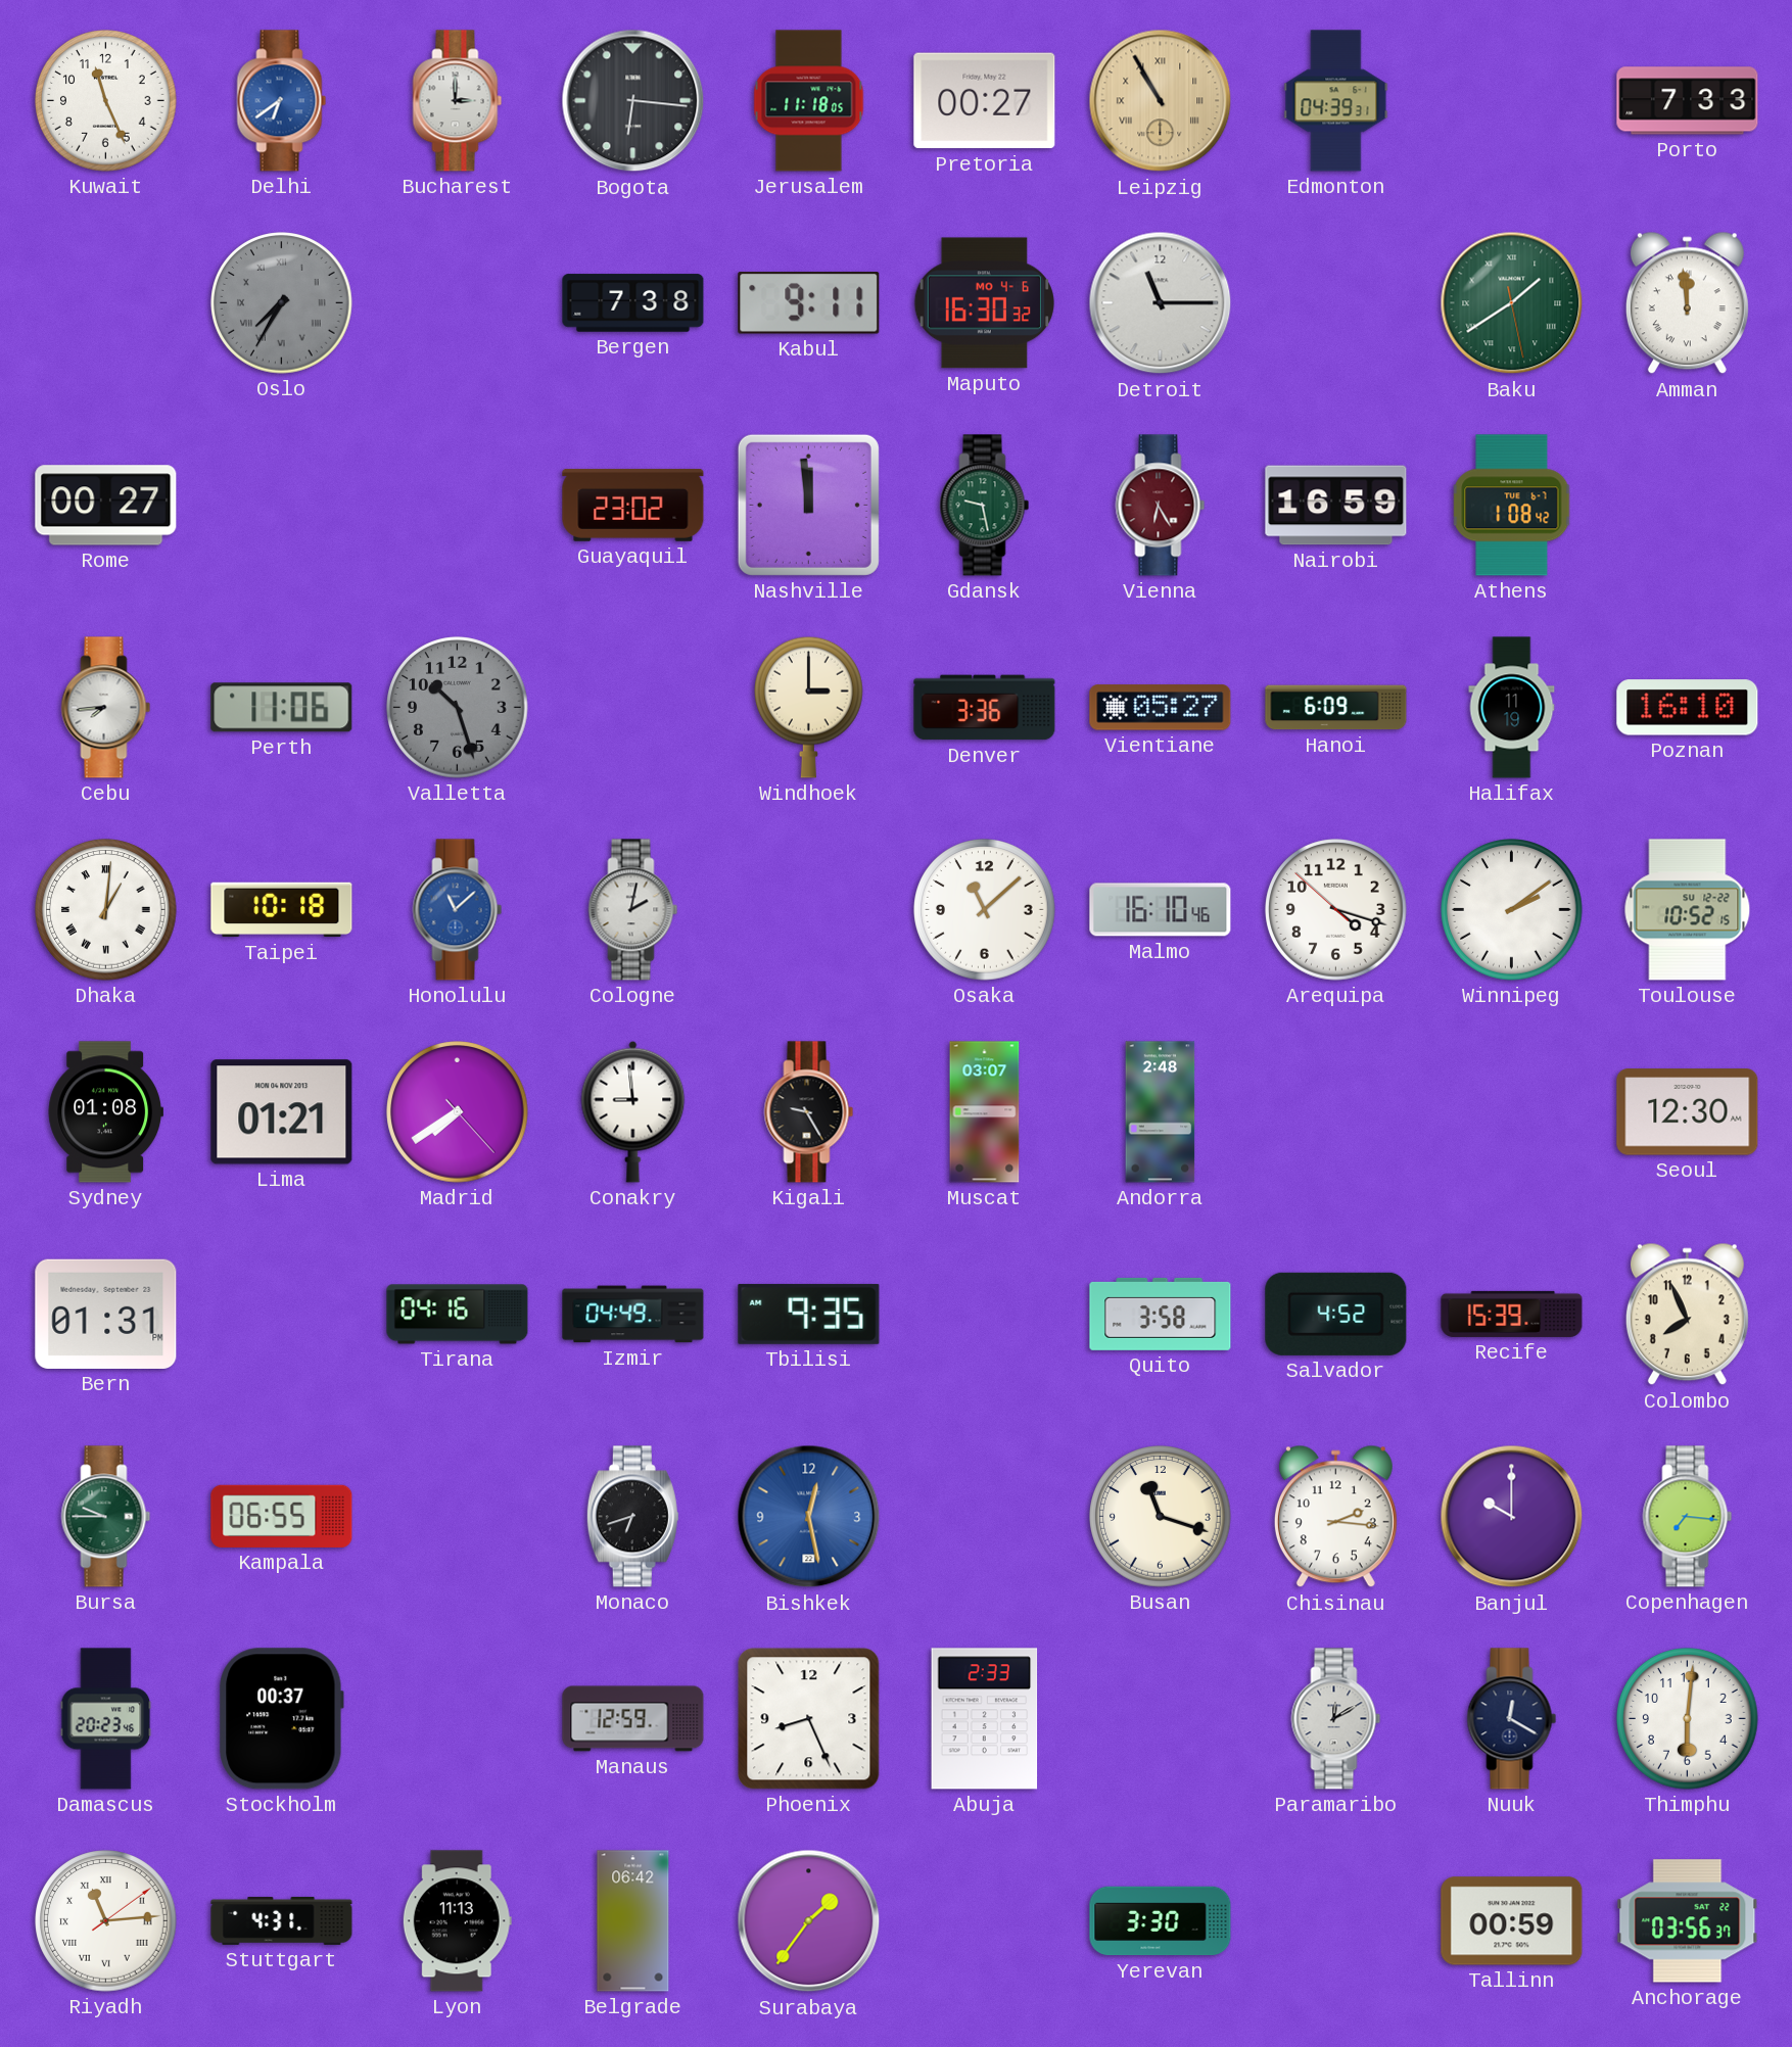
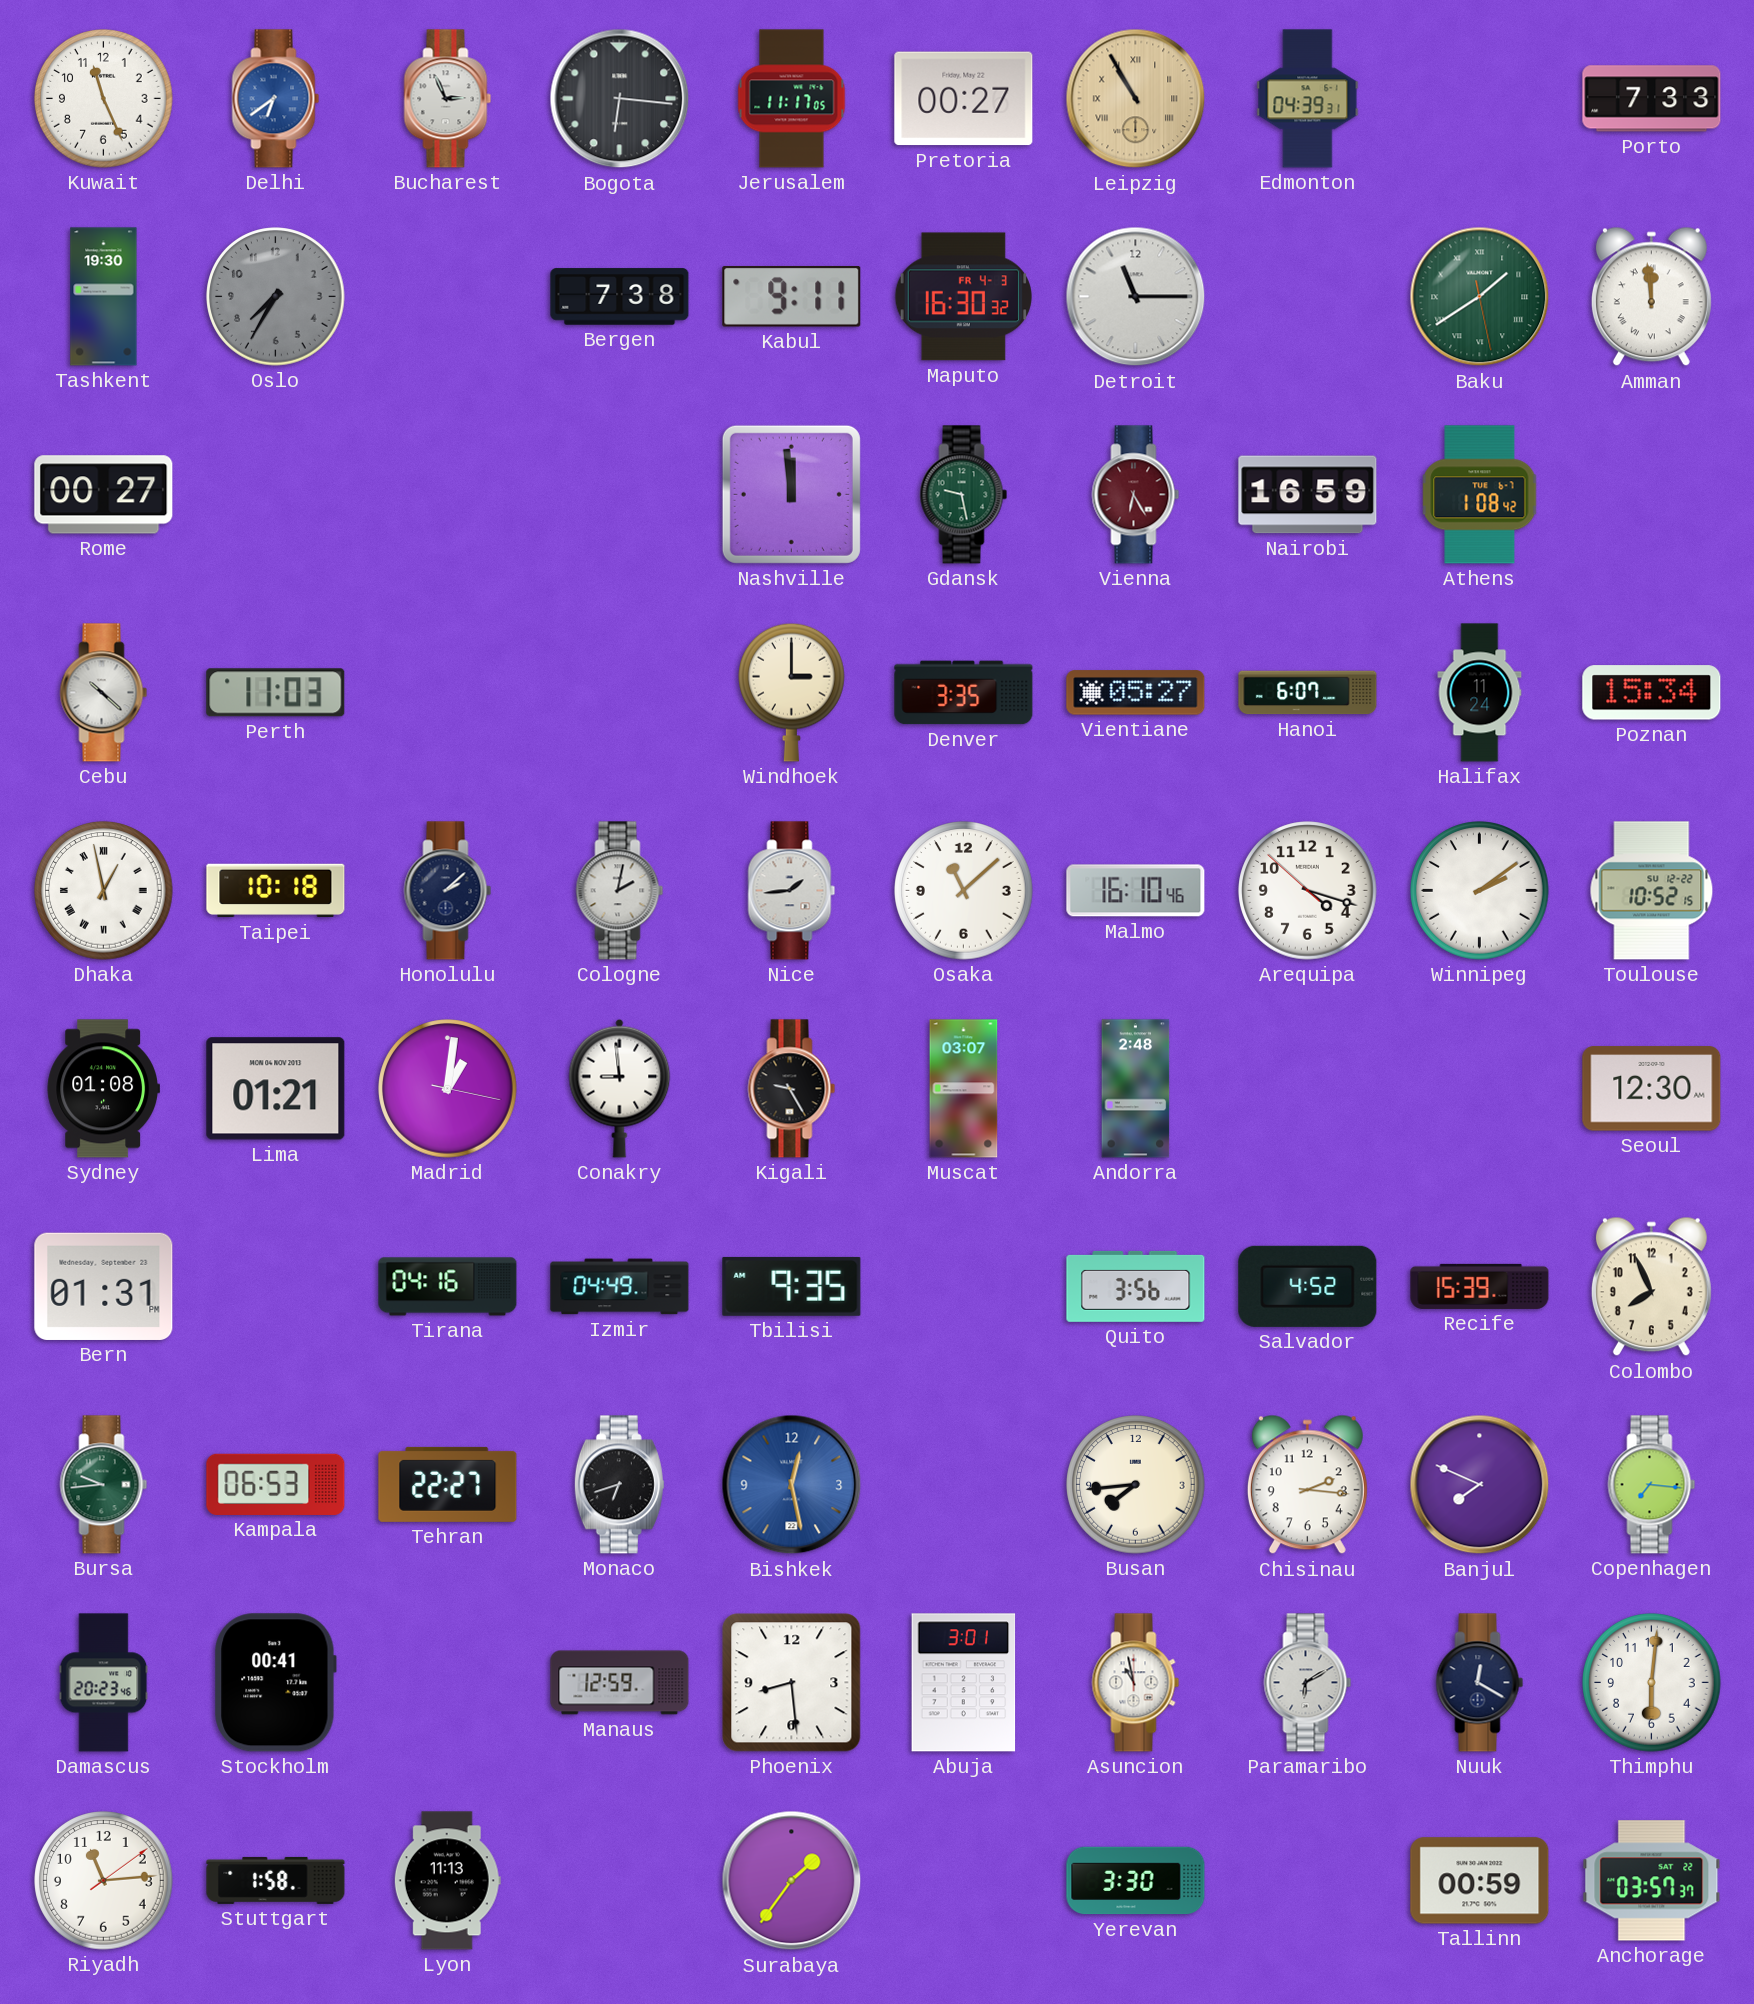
Bucharest: 3:00 -> 2:56 (448, 99)
Jerusalem: 11:18 -> 11:17 (792, 99)
Tashkent: none -> 19:30 (104, 297)
Oslo numerals: Roman -> Arabic (276, 297)
Maputo date: MO 4-6 -> FR 4-3 (963, 297)
Guayaquil: 23:02 -> none (633, 505)
Cebu: 7:44 -> 10:22 (104, 693)
Perth: 11:06 -> 11:03 (276, 693)
Valletta: 10:27 -> none (458, 708)
Denver: 3:36 -> 3:35 (964, 693)
Hanoi: 6:09 -> 6:07 (1308, 693)
Halifax: 11:19 -> 11:24 (1480, 693)
Poznan: 16:10 -> 15:34 (1652, 693)
Dhaka: 1:01 -> 12:58 (104, 891)
Honolulu: 11:08 -> 2:08 (448, 891)
Honolulu dial: blue -> navy (448, 891)
Nice: none -> 1:44 (792, 891)
Madrid: 7:39 -> 1:01 (448, 1089)
Quito: 3:58 -> 3:56 (1136, 1286)
Bursa: 9:45 -> 9:44 (104, 1485)
Kampala: 06:55 -> 06:53 (276, 1484)
Tehran: none -> 22:27 (448, 1484)
Busan: 11:18 -> 7:44 (1136, 1485)
Banjul: 10:00 -> 7:49 (1480, 1485)
Stockholm: 00:37 -> 00:41 (275, 1683)
Phoenix: 8:26 -> 8:29 (792, 1683)
Abuja: 2:33 -> 3:01 (964, 1683)
Asuncion: none -> 10:58 (1136, 1683)
Paramaribo: 12:10 -> 6:10 (1308, 1683)
Riyadh numerals: Roman -> Arabic (104, 1881)
Stuttgart: 4:31 -> 1:58 (276, 1880)
Belgrade: 06:42 -> none (633, 1921)
Anchorage: 03:56 -> 03:57 (1652, 1881)
